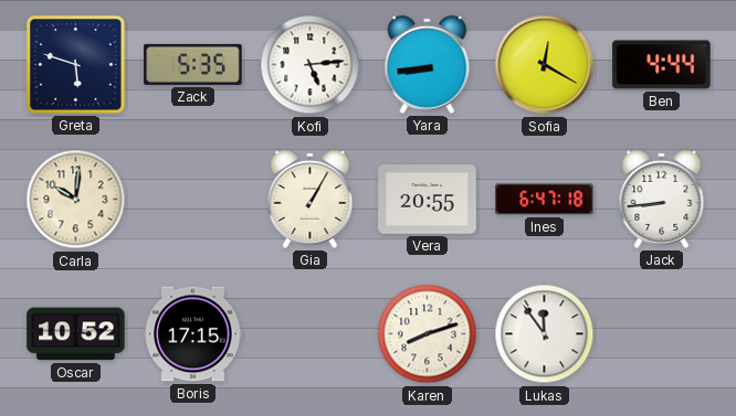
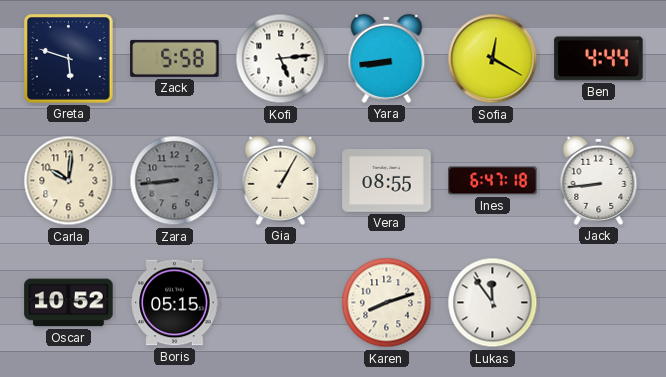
Zack: 5:35 -> 5:58 (175, 58)
Zara: none -> 8:44 (175, 181)
Vera: 20:55 -> 08:55 (387, 181)
Boris: 17:15 -> 05:15 (175, 303)
